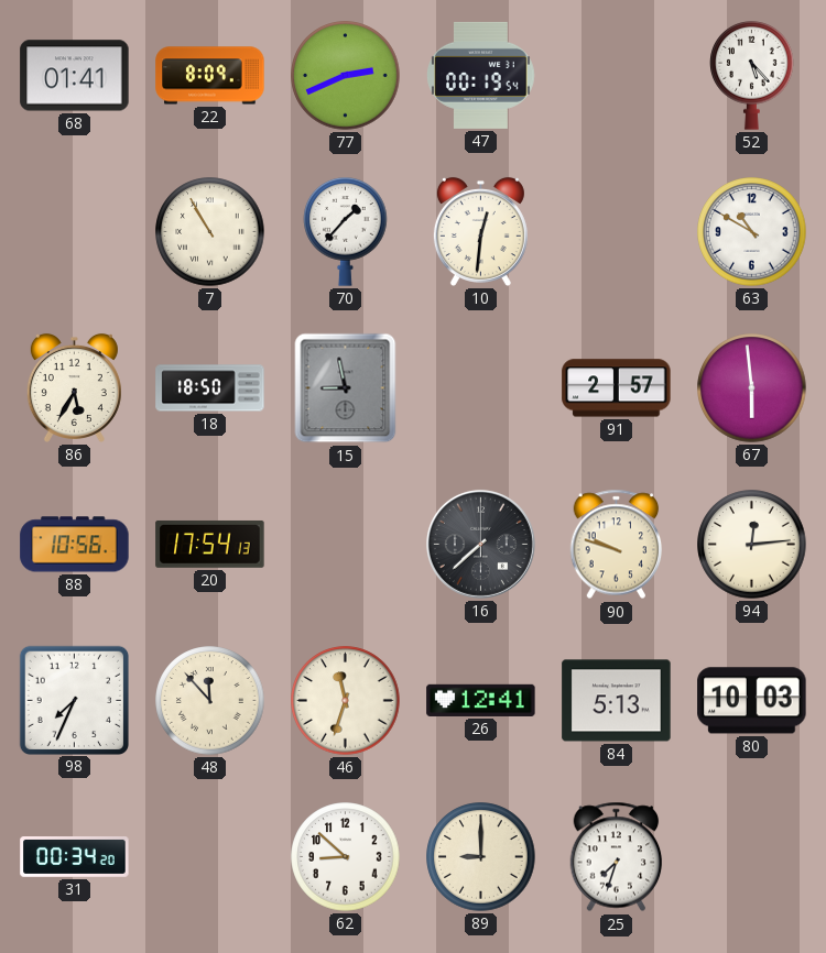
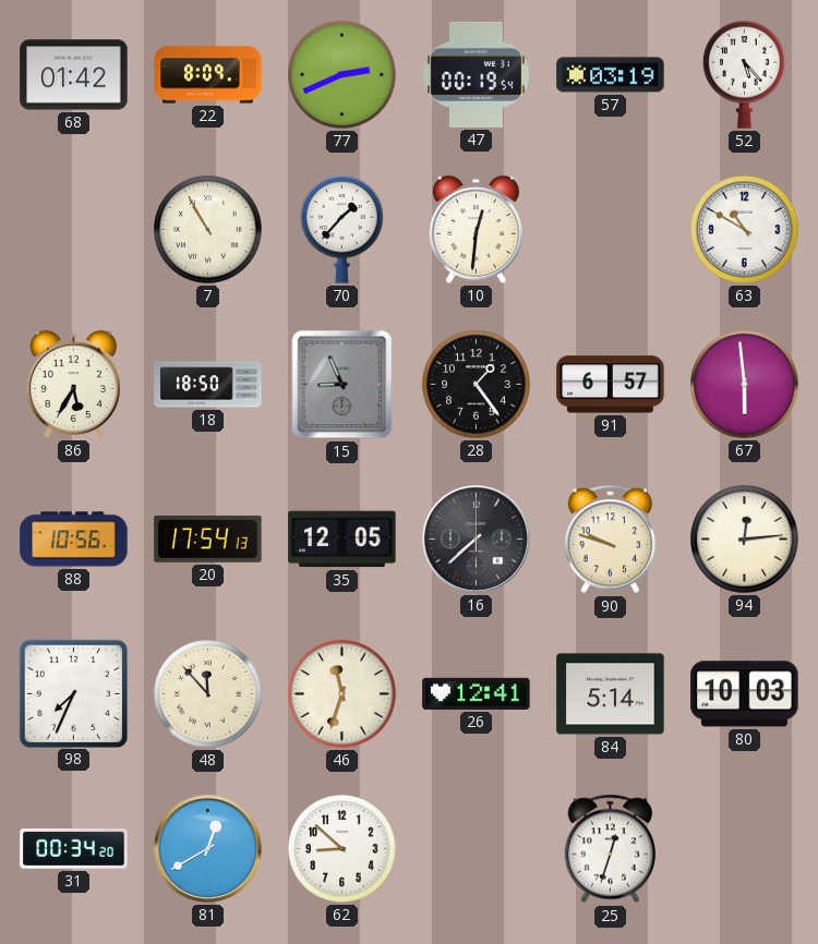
68: 01:41 -> 01:42 (74, 75)
57: none -> 03:19 (611, 75)
15: 8:58 -> 8:56 (342, 385)
28: none -> 1:24 (477, 385)
91: 2:57 -> 6:57 (611, 385)
35: none -> 12:05 (342, 540)
84: 5:13 -> 5:14 (611, 694)
81: none -> 12:40 (207, 848)
89: 9:00 -> none (481, 857)
25: 7:33 -> 12:33 (611, 849)
